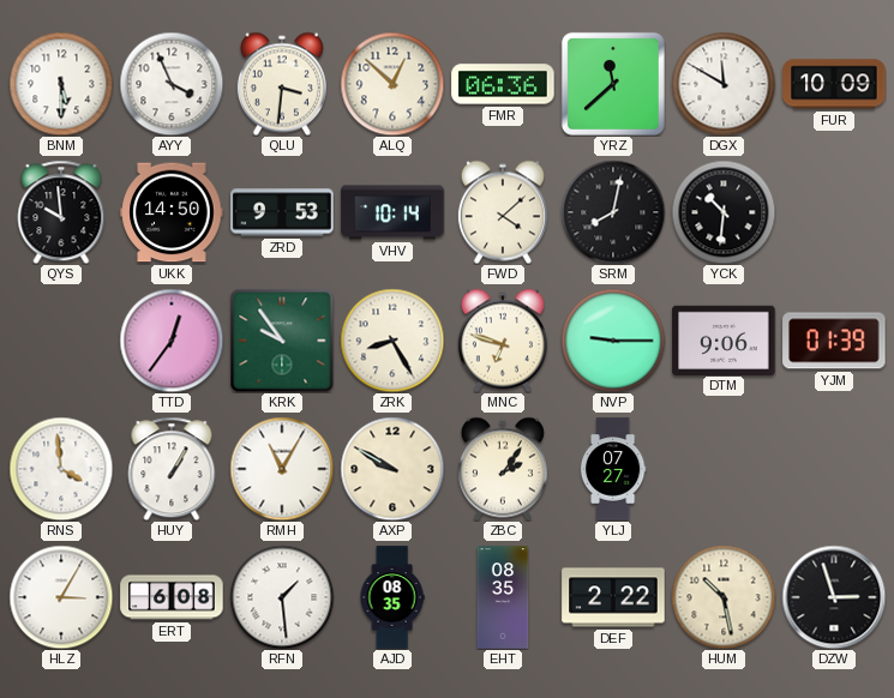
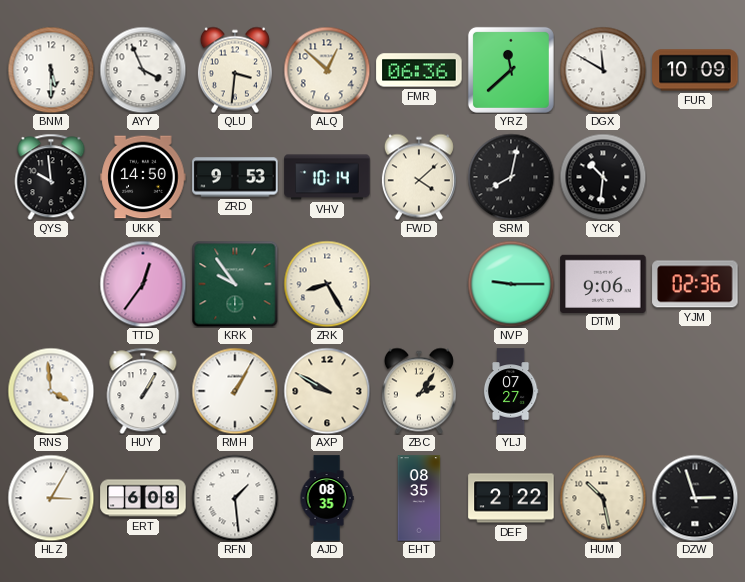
MNC: 6:48 -> none (503, 341)
YJM: 01:39 -> 02:36 (695, 284)
RMH: 11:05 -> 1:05 (235, 391)
